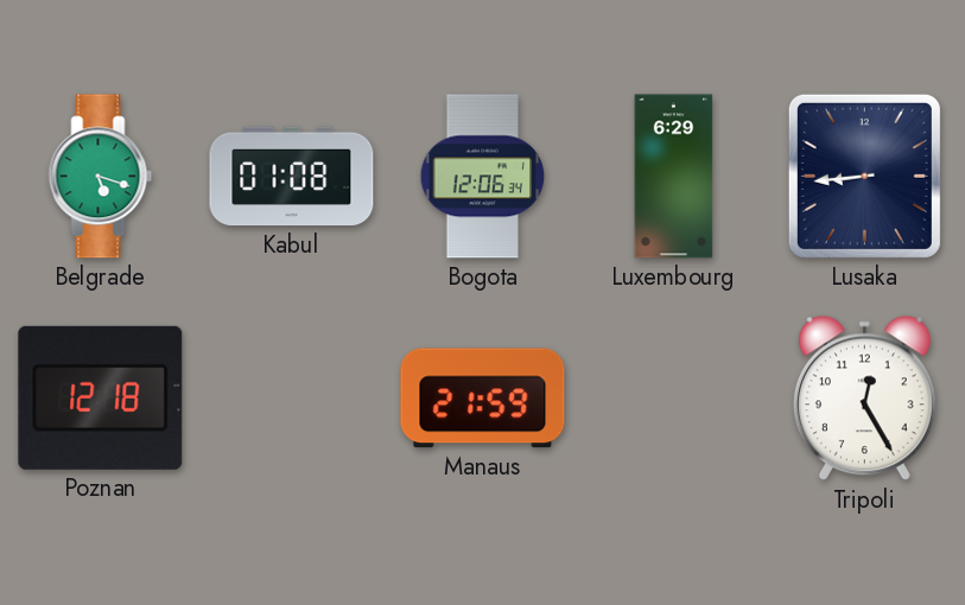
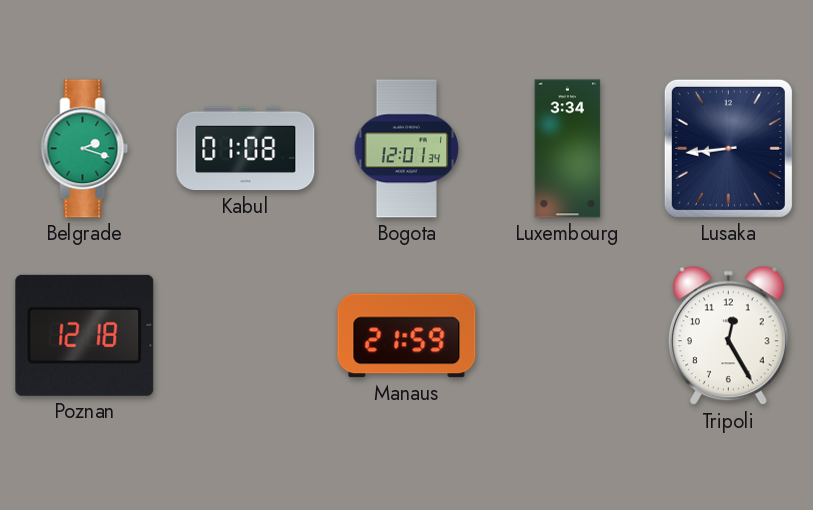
Belgrade: 5:18 -> 2:18 (85, 149)
Bogota: 12:06 -> 12:01 (407, 149)
Luxembourg: 6:29 -> 3:34 (568, 149)
